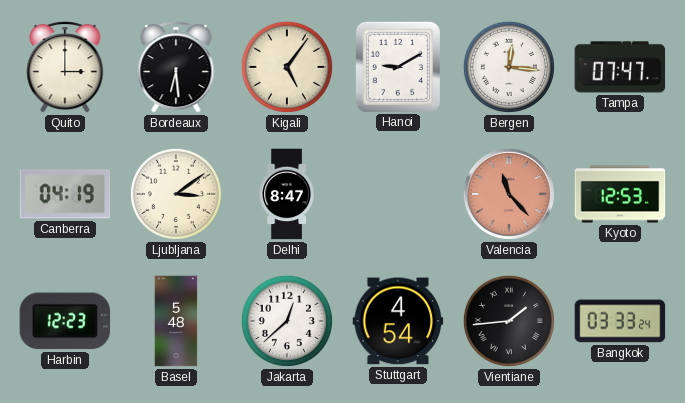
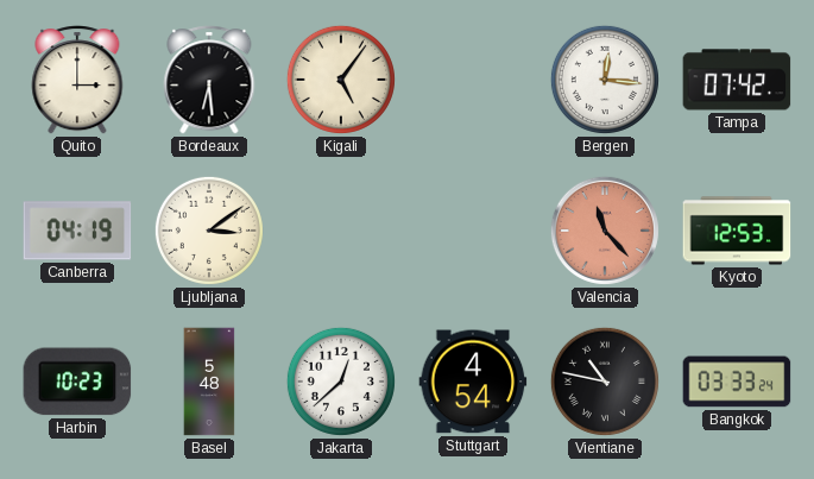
Hanoi: 9:10 -> none (397, 66)
Tampa: 07:47 -> 07:42 (737, 80)
Delhi: 8:47 -> none (287, 194)
Harbin: 12:23 -> 10:23 (77, 382)
Vientiane: 1:44 -> 10:47 (605, 382)
